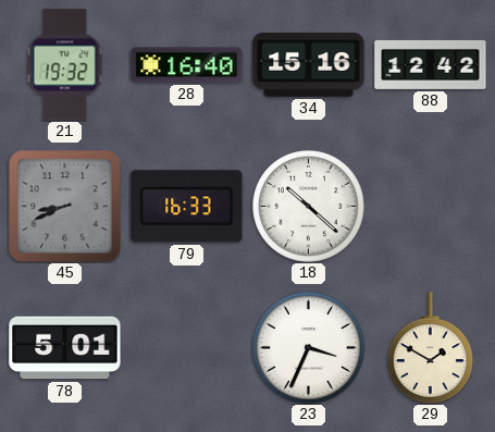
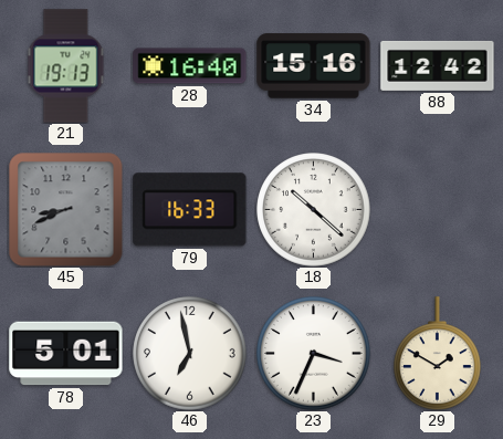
21: 19:32 -> 19:13 (66, 66)
46: none -> 6:58 (190, 354)
